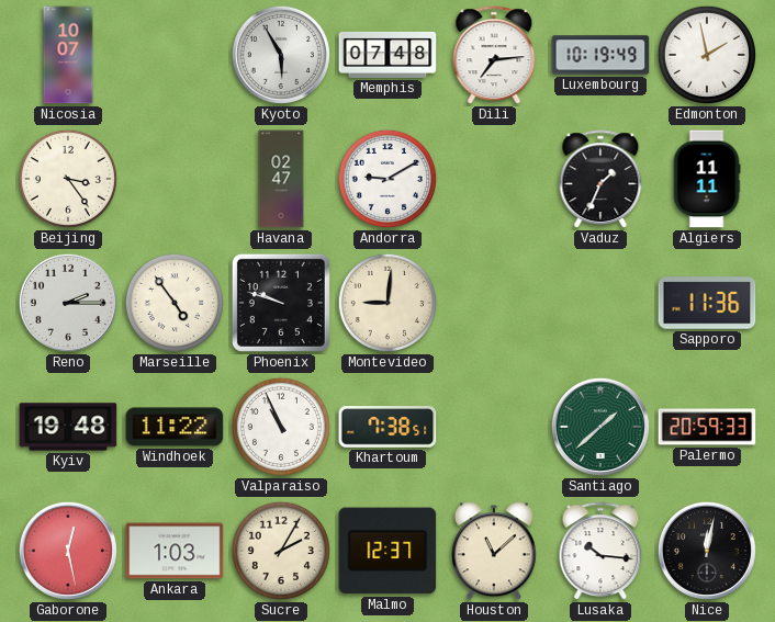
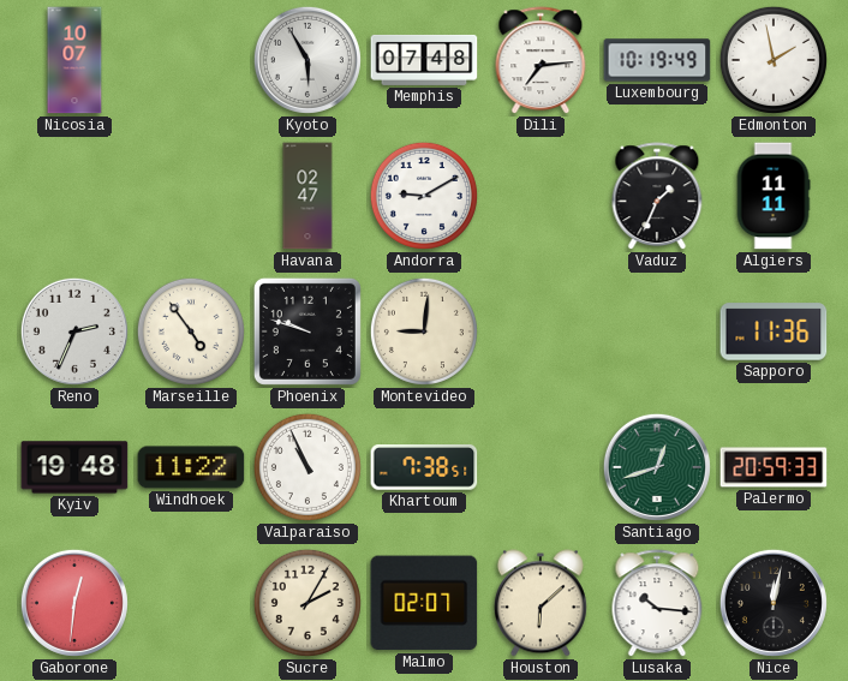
Beijing: 3:24 -> none (68, 179)
Reno: 2:15 -> 2:34 (74, 331)
Santiago: 1:38 -> 12:42 (657, 467)
Gaborone: 12:28 -> 12:31 (74, 603)
Ankara: 1:03 -> none (175, 551)
Malmo: 12:37 -> 02:07 (424, 603)
Houston: 11:08 -> 6:08 (541, 603)
